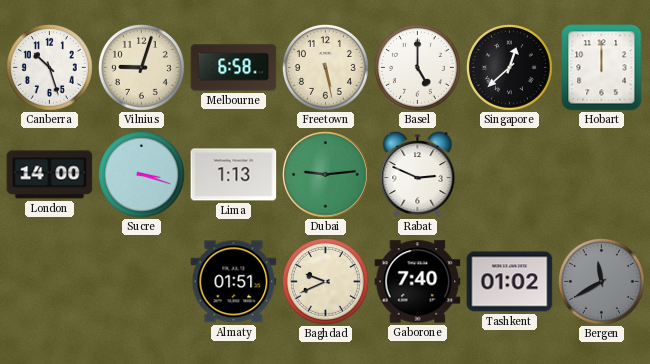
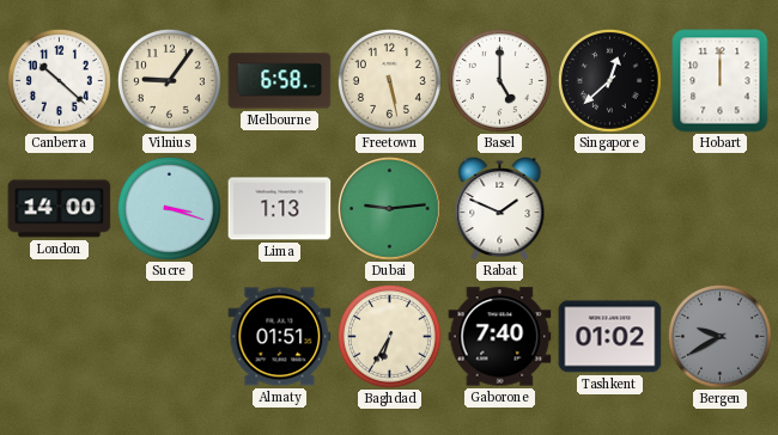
Canberra: 10:27 -> 10:22 (59, 80)
Vilnius: 9:03 -> 9:06 (169, 80)
Rabat: 2:49 -> 1:49 (500, 209)
Baghdad: 9:41 -> 6:35 (389, 336)
Bergen: 11:40 -> 9:40 (719, 336)
